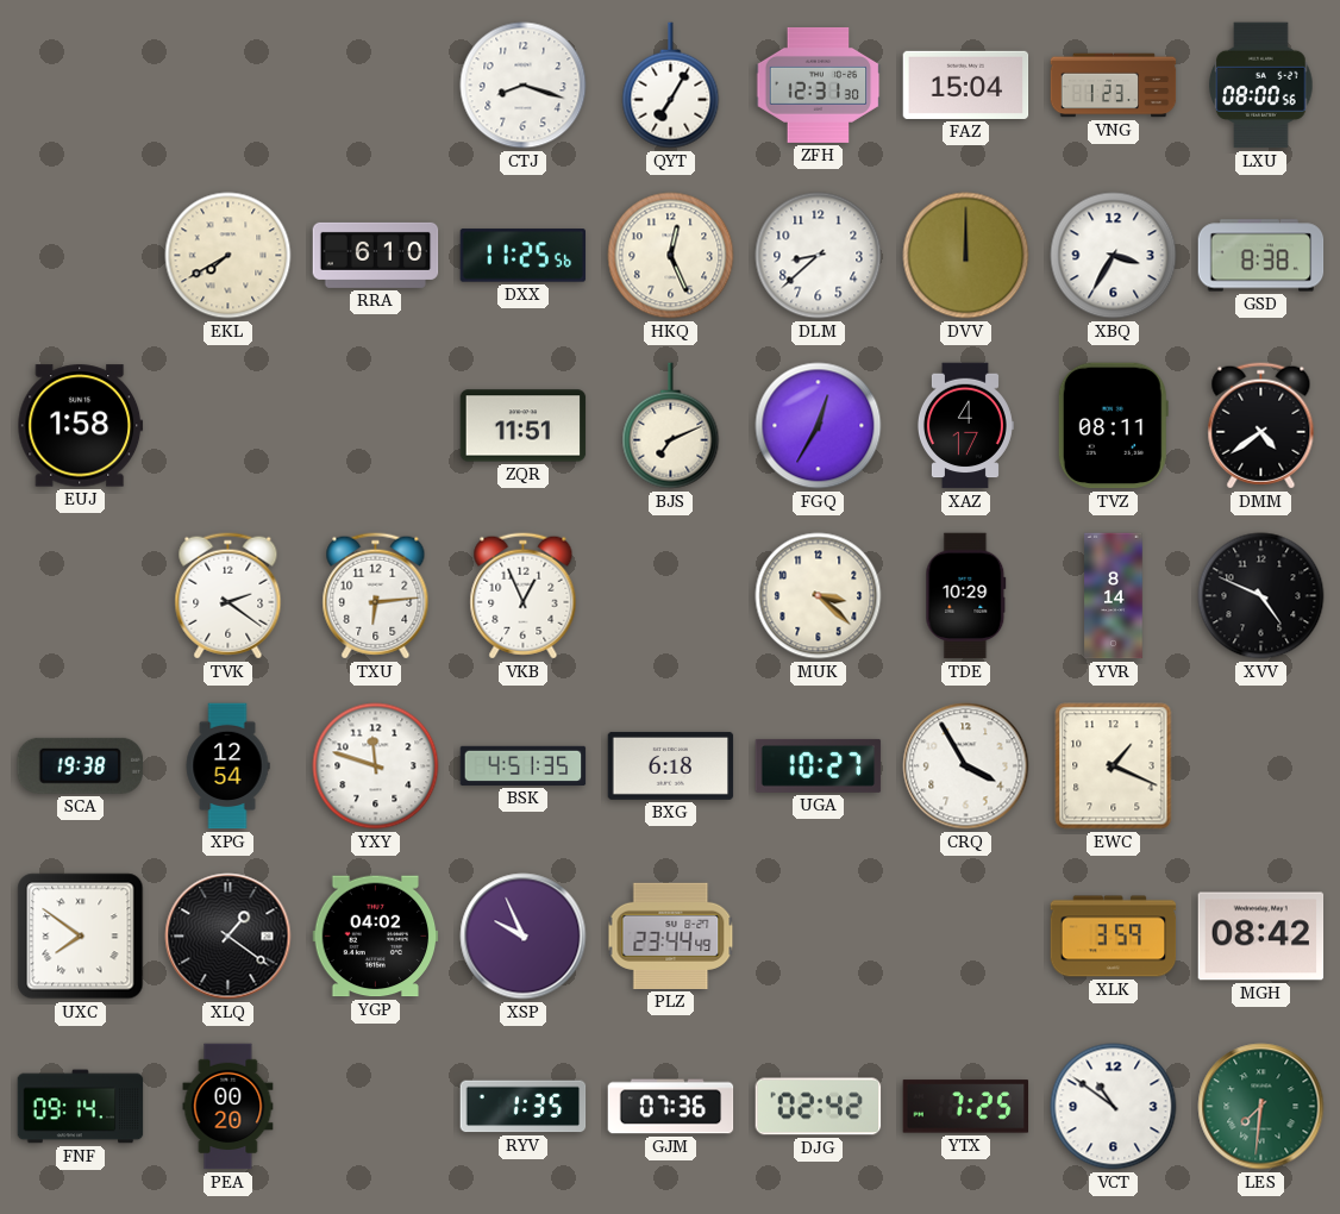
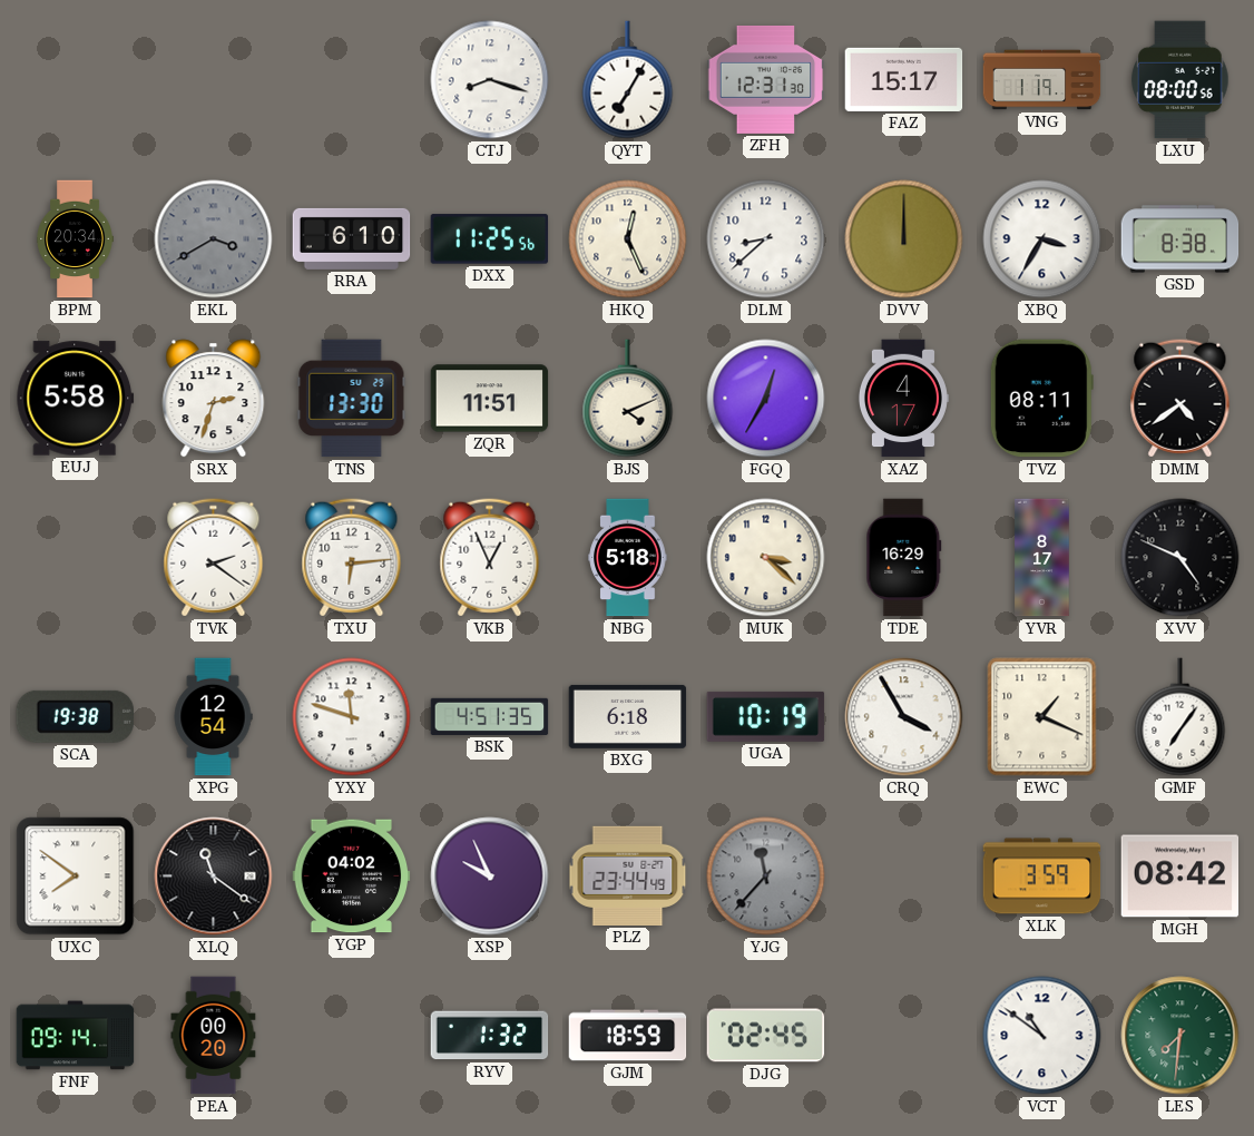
FAZ: 15:04 -> 15:17 (904, 79)
VNG: 1:23 -> 1:19 (1042, 80)
BPM: none -> 20:34 (75, 239)
EKL: 7:40 -> 3:40 (214, 239)
EKL dial: cream -> grey (214, 239)
EUJ: 1:58 -> 5:58 (76, 399)
SRX: none -> 2:33 (214, 399)
TNS: none -> 13:30 (352, 399)
BJS: 7:11 -> 4:11 (628, 399)
NBG: none -> 5:18 (628, 558)
TDE: 10:29 -> 16:29 (904, 558)
YVR: 8:14 -> 8:17 (1042, 558)
UGA: 10:27 -> 10:19 (766, 716)
GMF: none -> 7:06 (1180, 717)
XLQ: 1:21 -> 11:21 (214, 877)
YJG: none -> 11:37 (766, 877)
RYV: 1:35 -> 1:32 (490, 1036)
GJM: 07:36 -> 18:59 (628, 1036)
DJG: 02:42 -> 02:45 (766, 1036)
YTX: 7:25 -> none (966, 1107)
